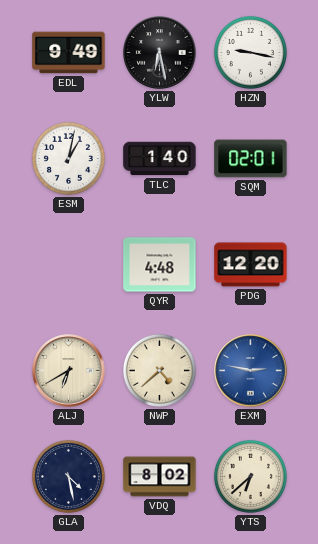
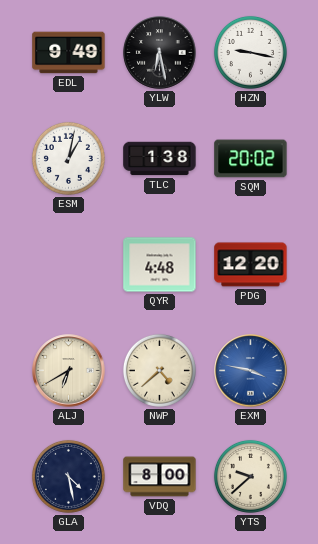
TLC: 1:40 -> 1:38 (160, 159)
SQM: 02:01 -> 20:02 (251, 159)
EXM: 2:47 -> 3:47 (251, 371)
VDQ: 8:02 -> 8:00 (160, 477)
YTS: 6:38 -> 9:38 (250, 476)
